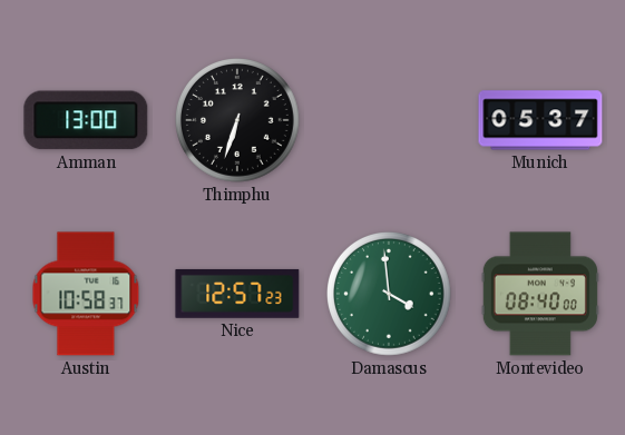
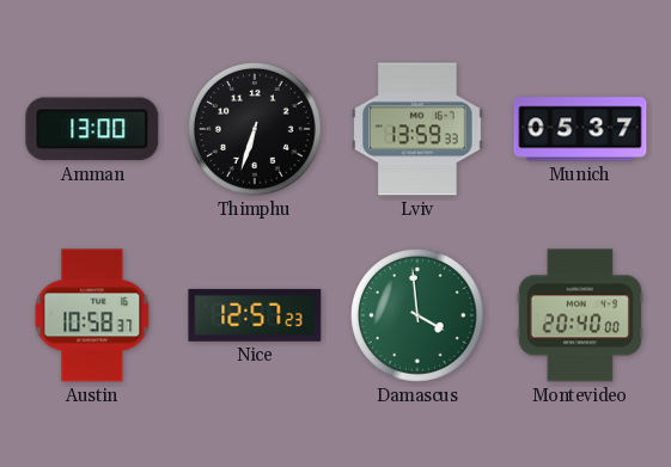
Lviv: none -> 13:59 (417, 129)
Montevideo: 08:40 -> 20:40 (580, 315)
